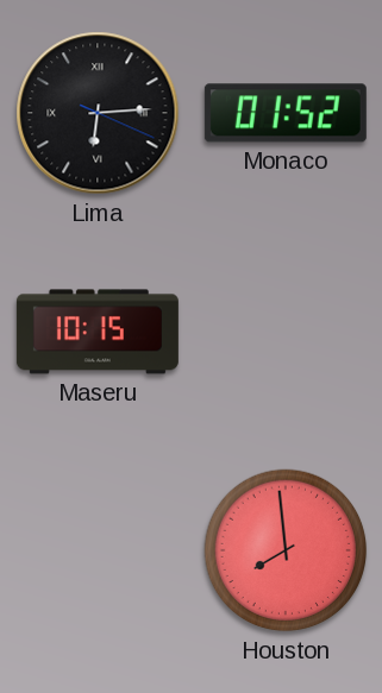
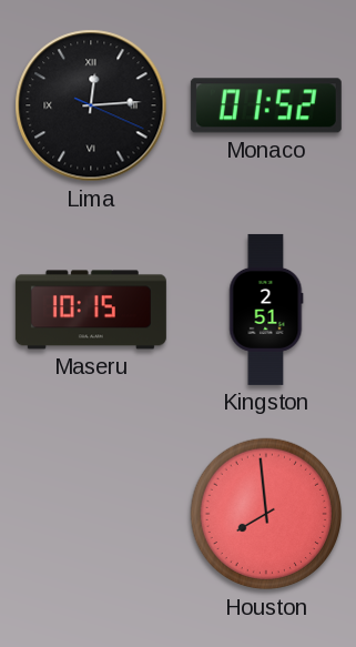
Lima: 6:14 -> 12:14 (91, 105)
Kingston: none -> 2:51 (266, 310)
